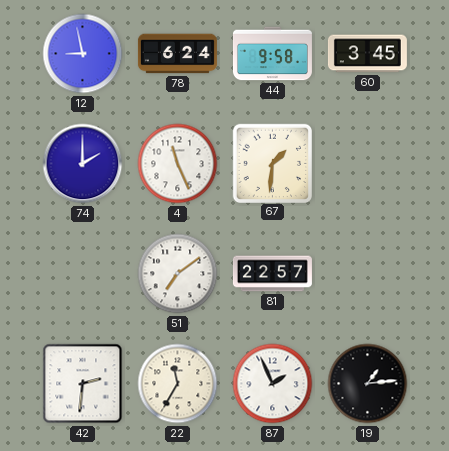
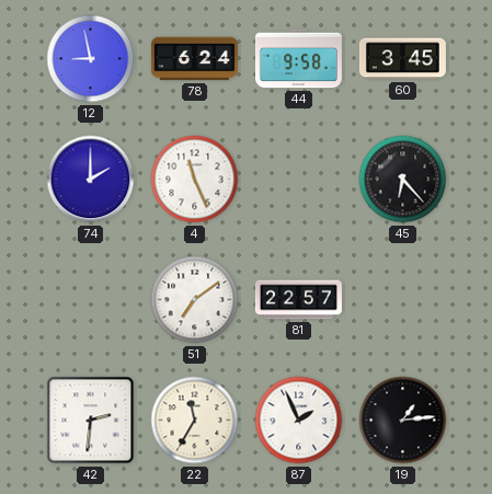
67: 1:31 -> none (272, 163)
45: none -> 6:23 (403, 180)
